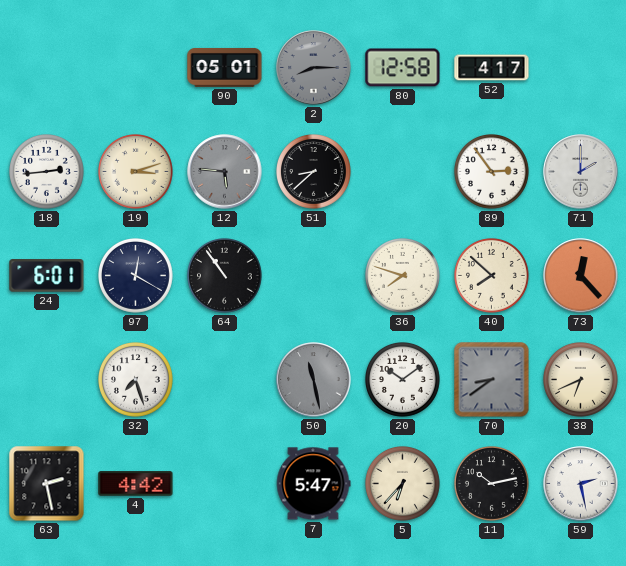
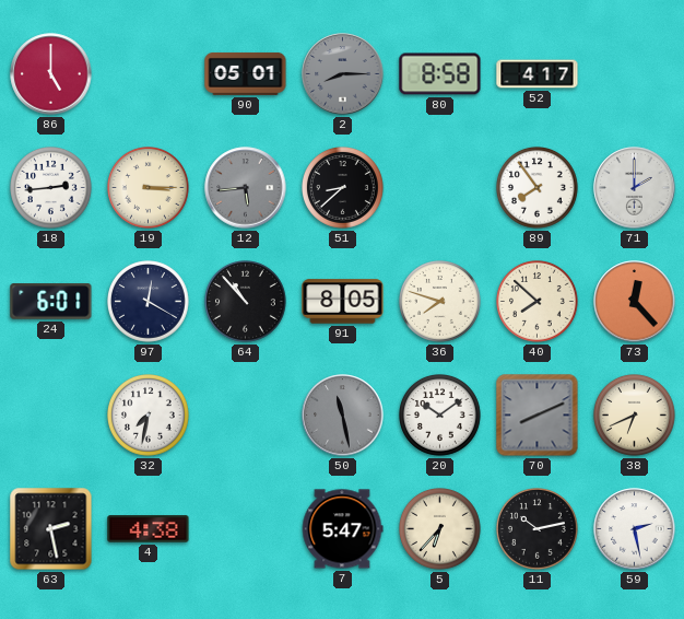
86: none -> 5:00 (51, 74)
80: 12:58 -> 8:58 (440, 74)
19: 3:12 -> 3:15 (149, 188)
12: 5:46 -> 5:44 (246, 188)
89: 2:54 -> 7:54 (538, 188)
64: 10:54 -> 10:53 (246, 302)
91: none -> 8:05 (343, 302)
32: 7:27 -> 7:32 (149, 416)
70: 8:39 -> 8:11 (538, 416)
4: 4:42 -> 4:38 (149, 529)
